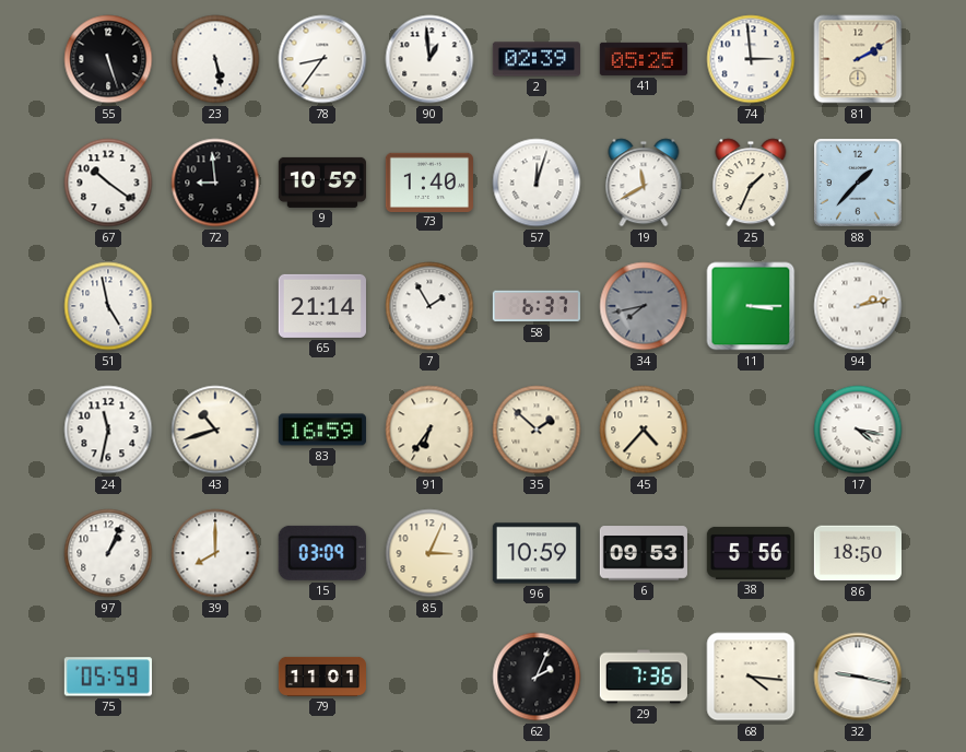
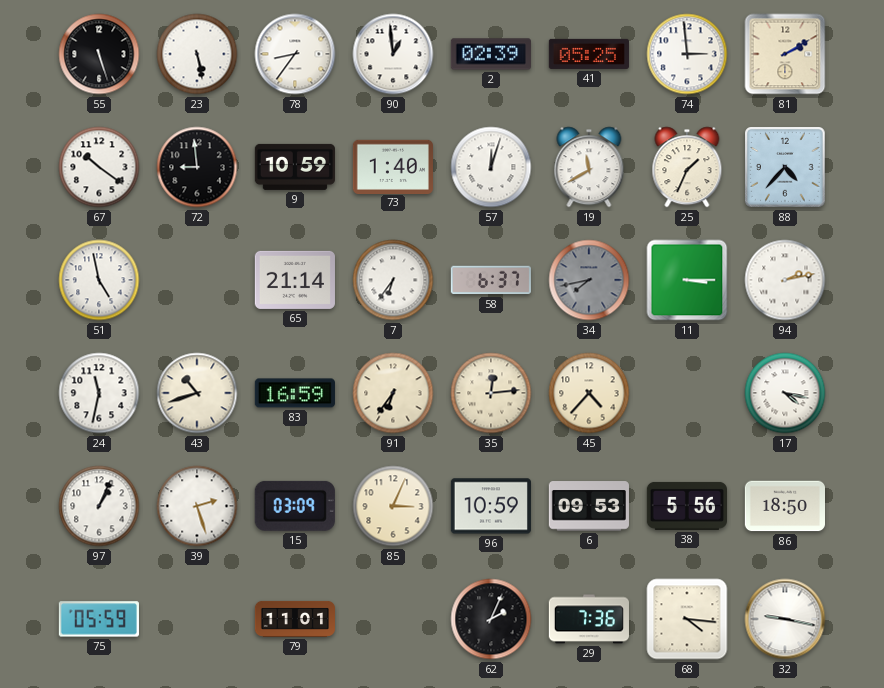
88: 1:37 -> 4:37 (786, 168)
7: 1:55 -> 6:36 (393, 280)
35: 1:52 -> 12:14 (491, 393)
39: 8:00 -> 2:27 (197, 506)
